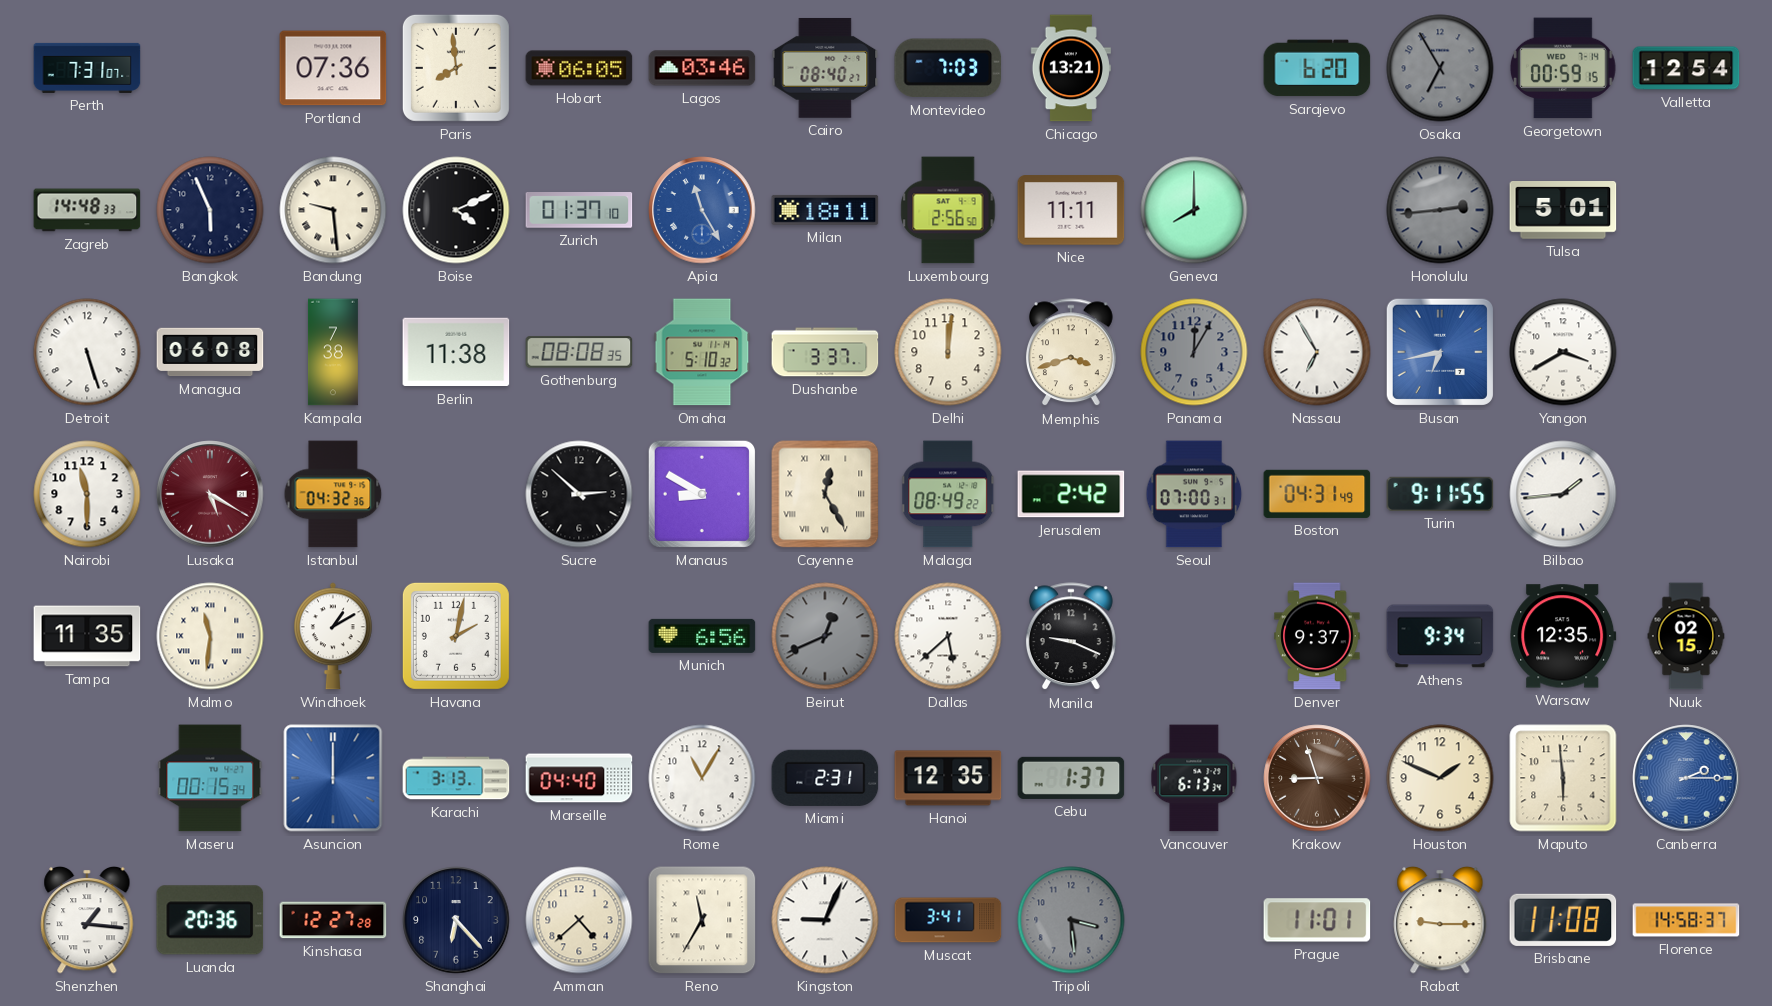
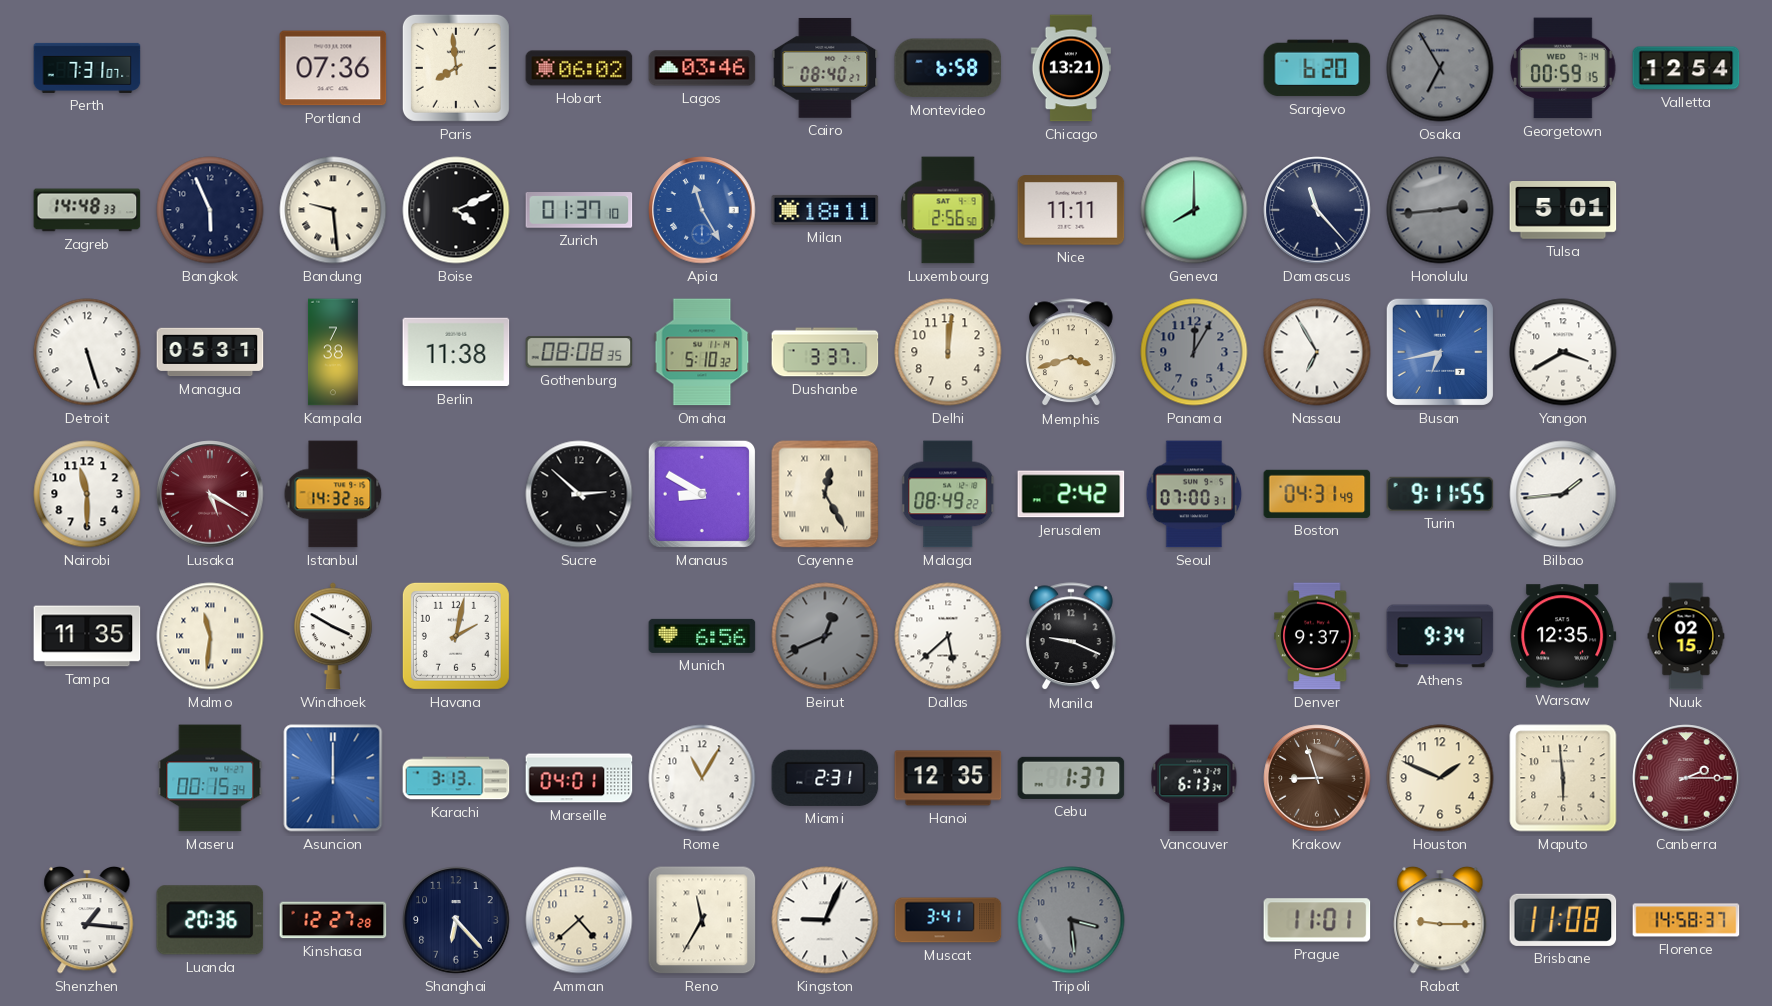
Hobart: 06:05 -> 06:02 (579, 68)
Montevideo: 7:03 -> 6:58 (948, 68)
Damascus: none -> 11:23 (1317, 210)
Managua: 06:08 -> 05:31 (210, 352)
Istanbul: 04:32 -> 14:32 (333, 494)
Windhoek: 1:10 -> 3:50 (333, 636)
Marseille: 04:40 -> 04:01 (579, 778)
Canberra dial: blue -> burgundy (1686, 778)
